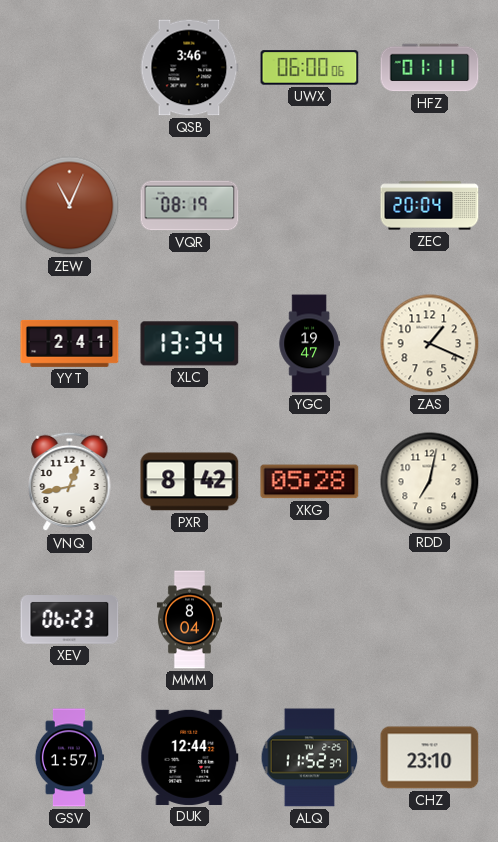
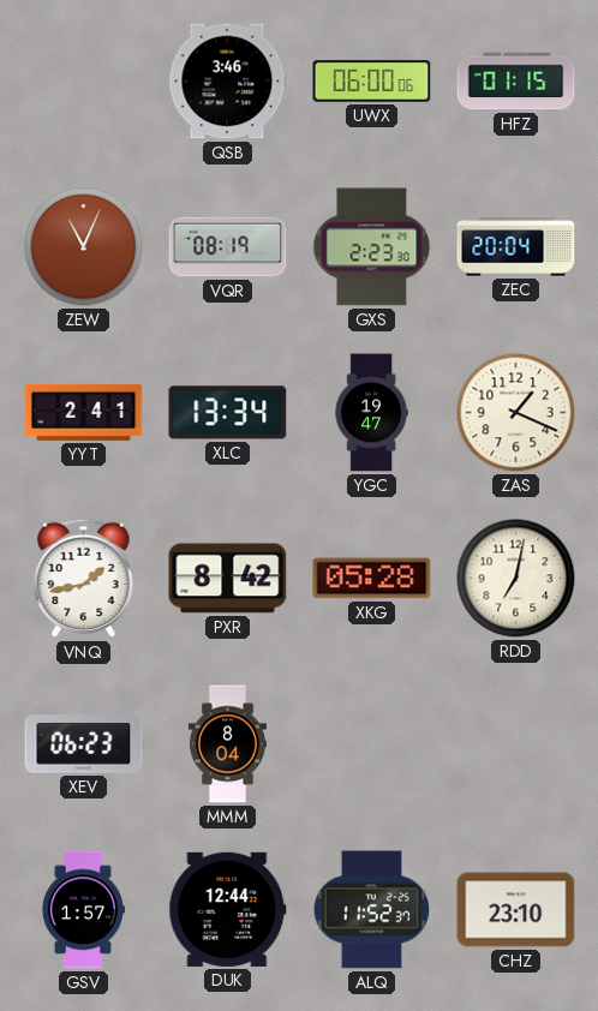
HFZ: 01:11 -> 01:15 (516, 82)
GXS: none -> 2:23 (372, 247)
VNQ: 12:43 -> 1:43 (84, 579)
